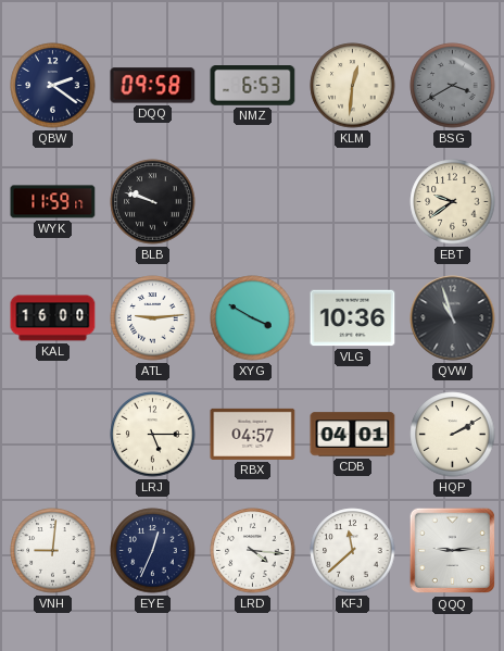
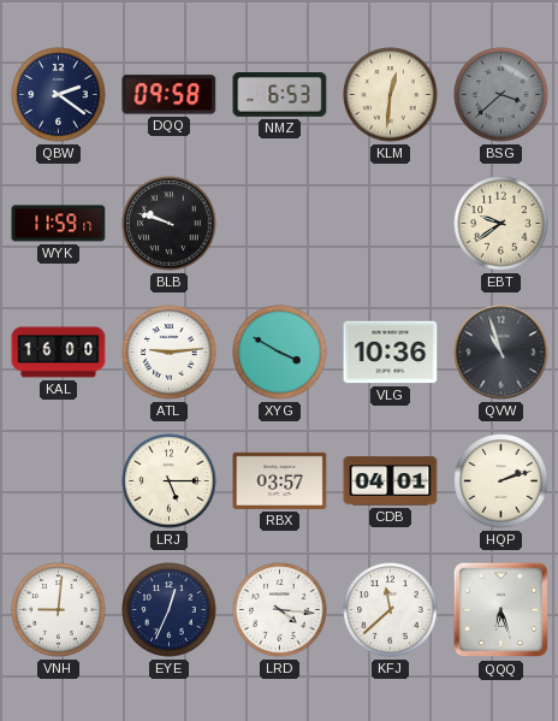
BSG: 3:40 -> 3:38 (501, 95)
RBX: 04:57 -> 03:57 (280, 480)
HQP: 2:10 -> 2:12 (501, 481)
QQQ: 9:14 -> 6:27 (501, 610)
